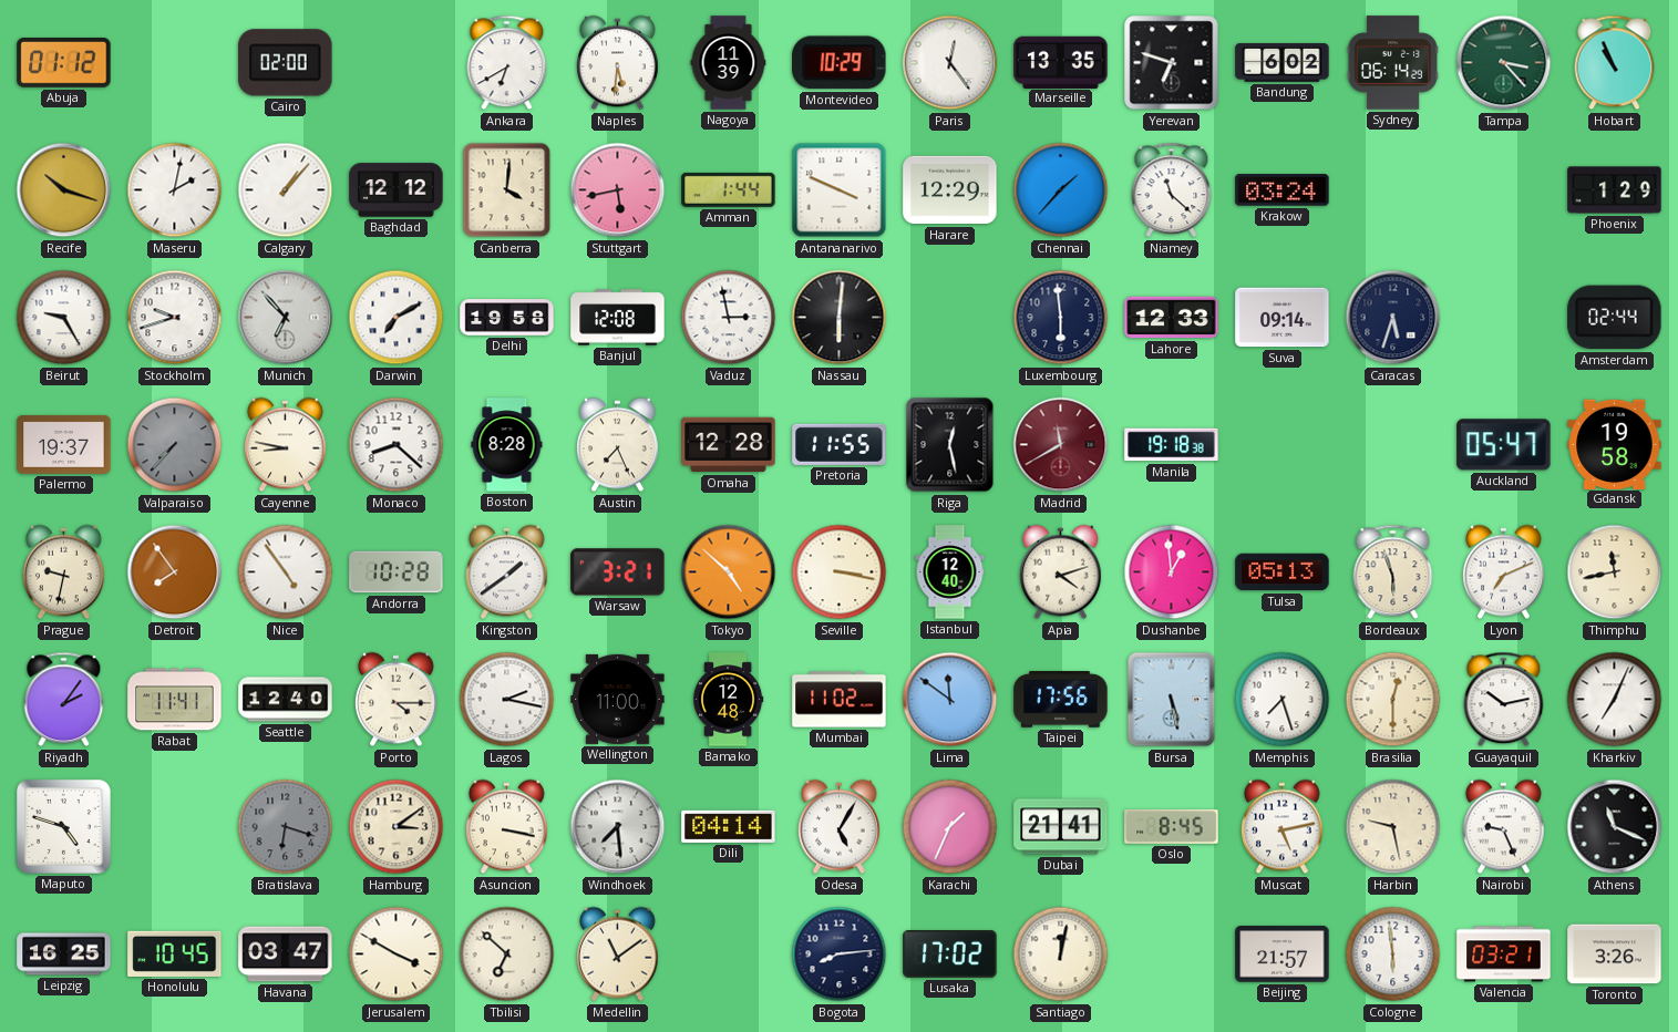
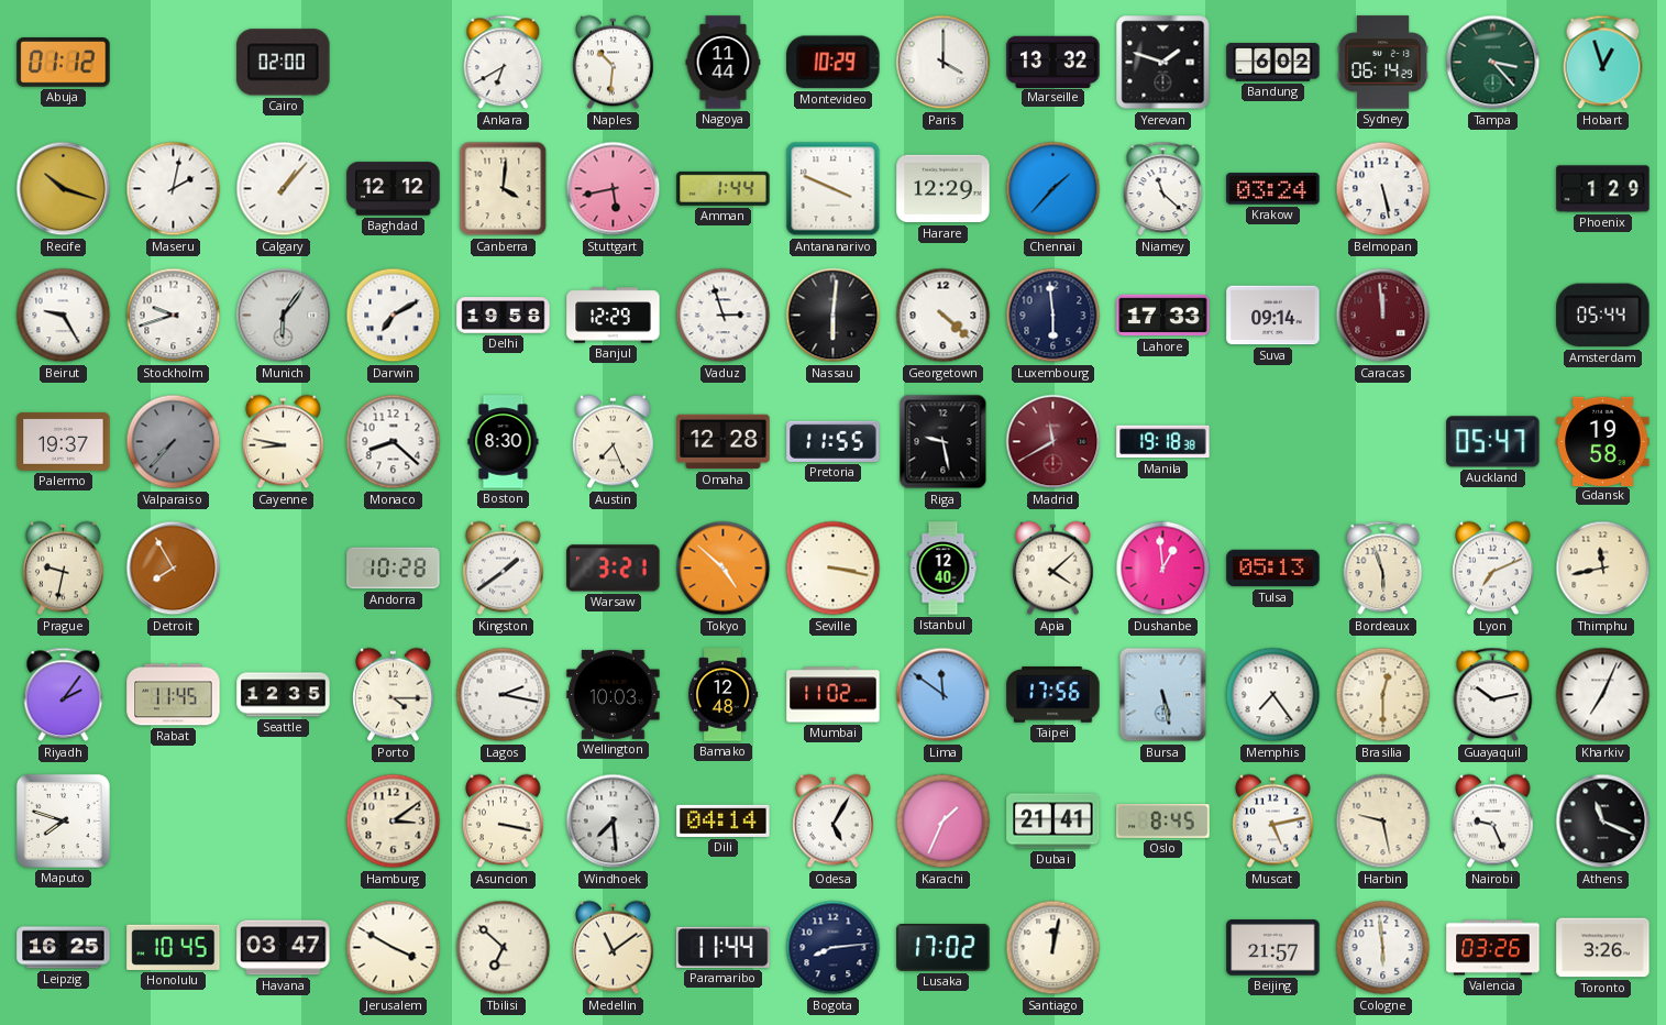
Naples: 5:31 -> 10:31 (614, 63)
Nagoya: 11:39 -> 11:44 (724, 63)
Paris: 12:24 -> 4:00 (944, 63)
Marseille: 13:35 -> 13:32 (1053, 62)
Yerevan: 6:48 -> 1:48 (1163, 63)
Hobart: 10:56 -> 12:57 (1603, 63)
Belmopan: none -> 5:28 (1383, 189)
Munich: 6:53 -> 6:06 (284, 316)
Banjul: 12:08 -> 12:29 (614, 316)
Vaduz: 2:58 -> 2:57 (724, 316)
Georgetown: none -> 4:22 (944, 316)
Lahore: 12:33 -> 17:33 (1163, 316)
Caracas: 5:33 -> 11:59 (1383, 316)
Caracas dial: navy -> burgundy (1383, 316)
Amsterdam: 02:44 -> 05:44 (1603, 316)
Boston: 8:28 -> 8:30 (504, 442)
Riga: 12:28 -> 9:28 (944, 442)
Detroit: 7:54 -> 7:55 (174, 569)
Nice: 4:54 -> none (286, 572)
Apia: 4:12 -> 4:08 (1053, 569)
Rabat: 11:41 -> 11:45 (174, 695)
Seattle: 12:40 -> 12:35 (284, 695)
Wellington: 11:00 -> 10:03 (614, 694)
Memphis: 7:27 -> 7:24 (1273, 695)
Maputo: 4:48 -> 7:48 (63, 820)
Bratislava: 6:18 -> none (286, 827)
Paramaribo: none -> 11:44 (724, 947)
Valencia: 03:21 -> 03:26 (1493, 948)
